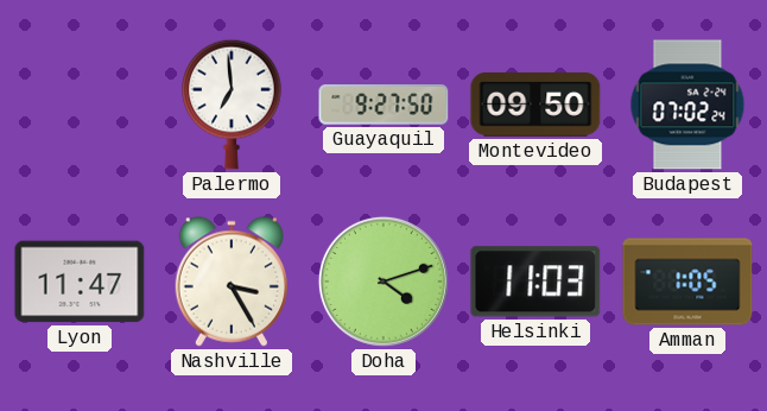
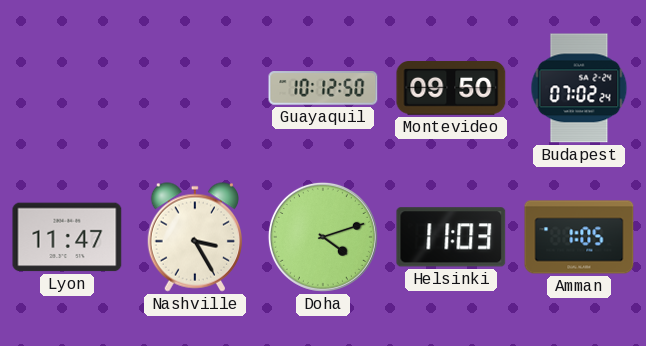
Palermo: 6:59 -> none (232, 105)
Guayaquil: 9:27 -> 10:12 (323, 88)
